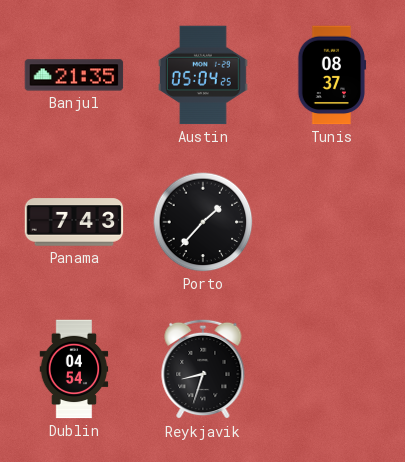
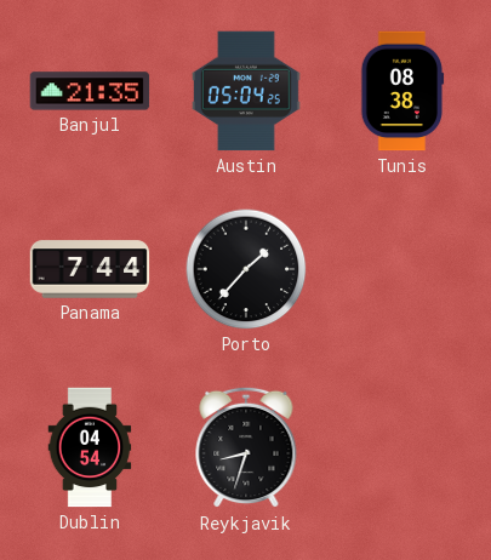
Tunis: 08:37 -> 08:38 (402, 91)
Panama: 7:43 -> 7:44 (90, 269)
